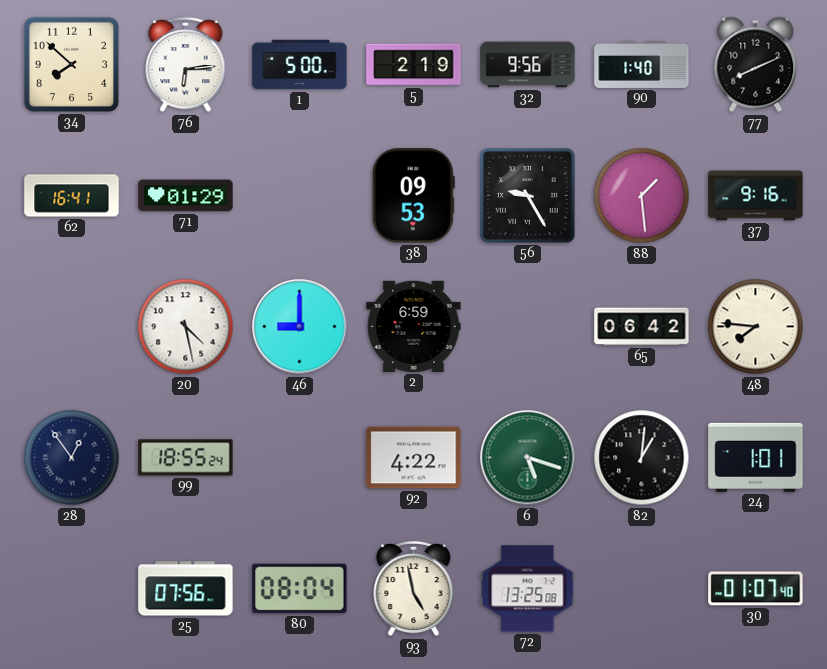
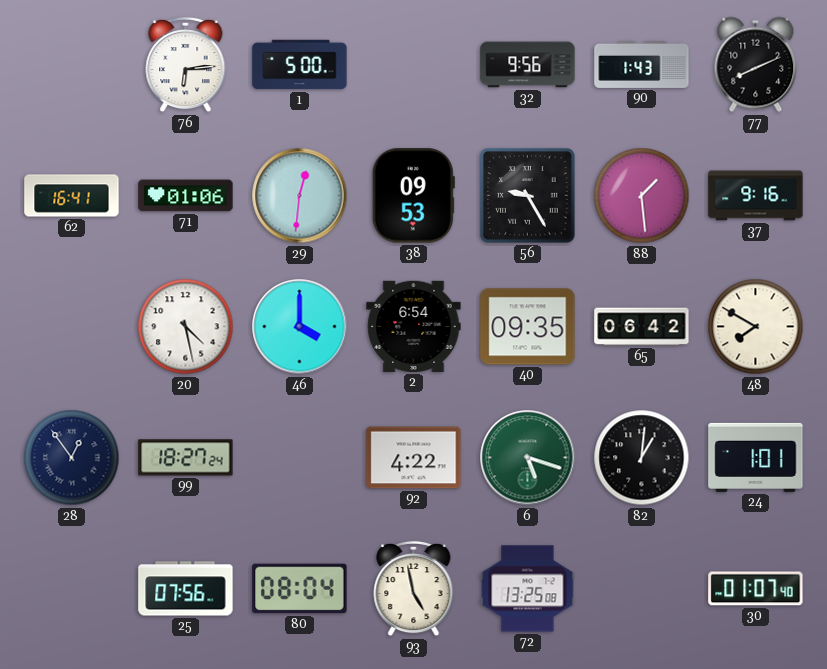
34: 7:52 -> none (71, 64)
5: 2:19 -> none (414, 65)
90: 1:40 -> 1:43 (642, 64)
71: 01:29 -> 01:06 (186, 196)
29: none -> 12:31 (300, 196)
46: 9:00 -> 4:00 (300, 327)
2: 6:59 -> 6:54 (414, 326)
40: none -> 09:35 (528, 327)
48: 7:46 -> 7:50 (756, 327)
99: 18:55 -> 18:27 (186, 458)
